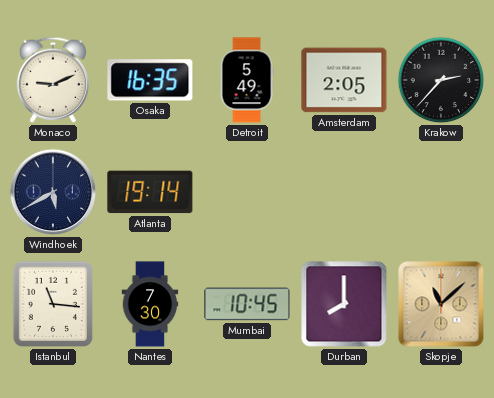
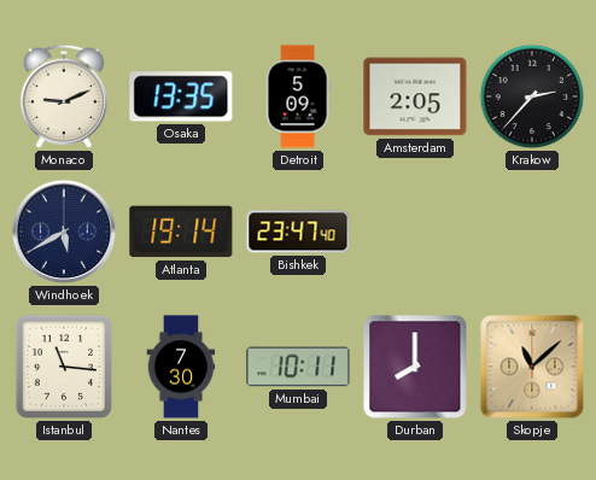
Osaka: 16:35 -> 13:35 (181, 96)
Detroit: 5:49 -> 5:09 (298, 96)
Bishkek: none -> 23:47 (298, 232)
Mumbai: 10:45 -> 10:11 (298, 367)
